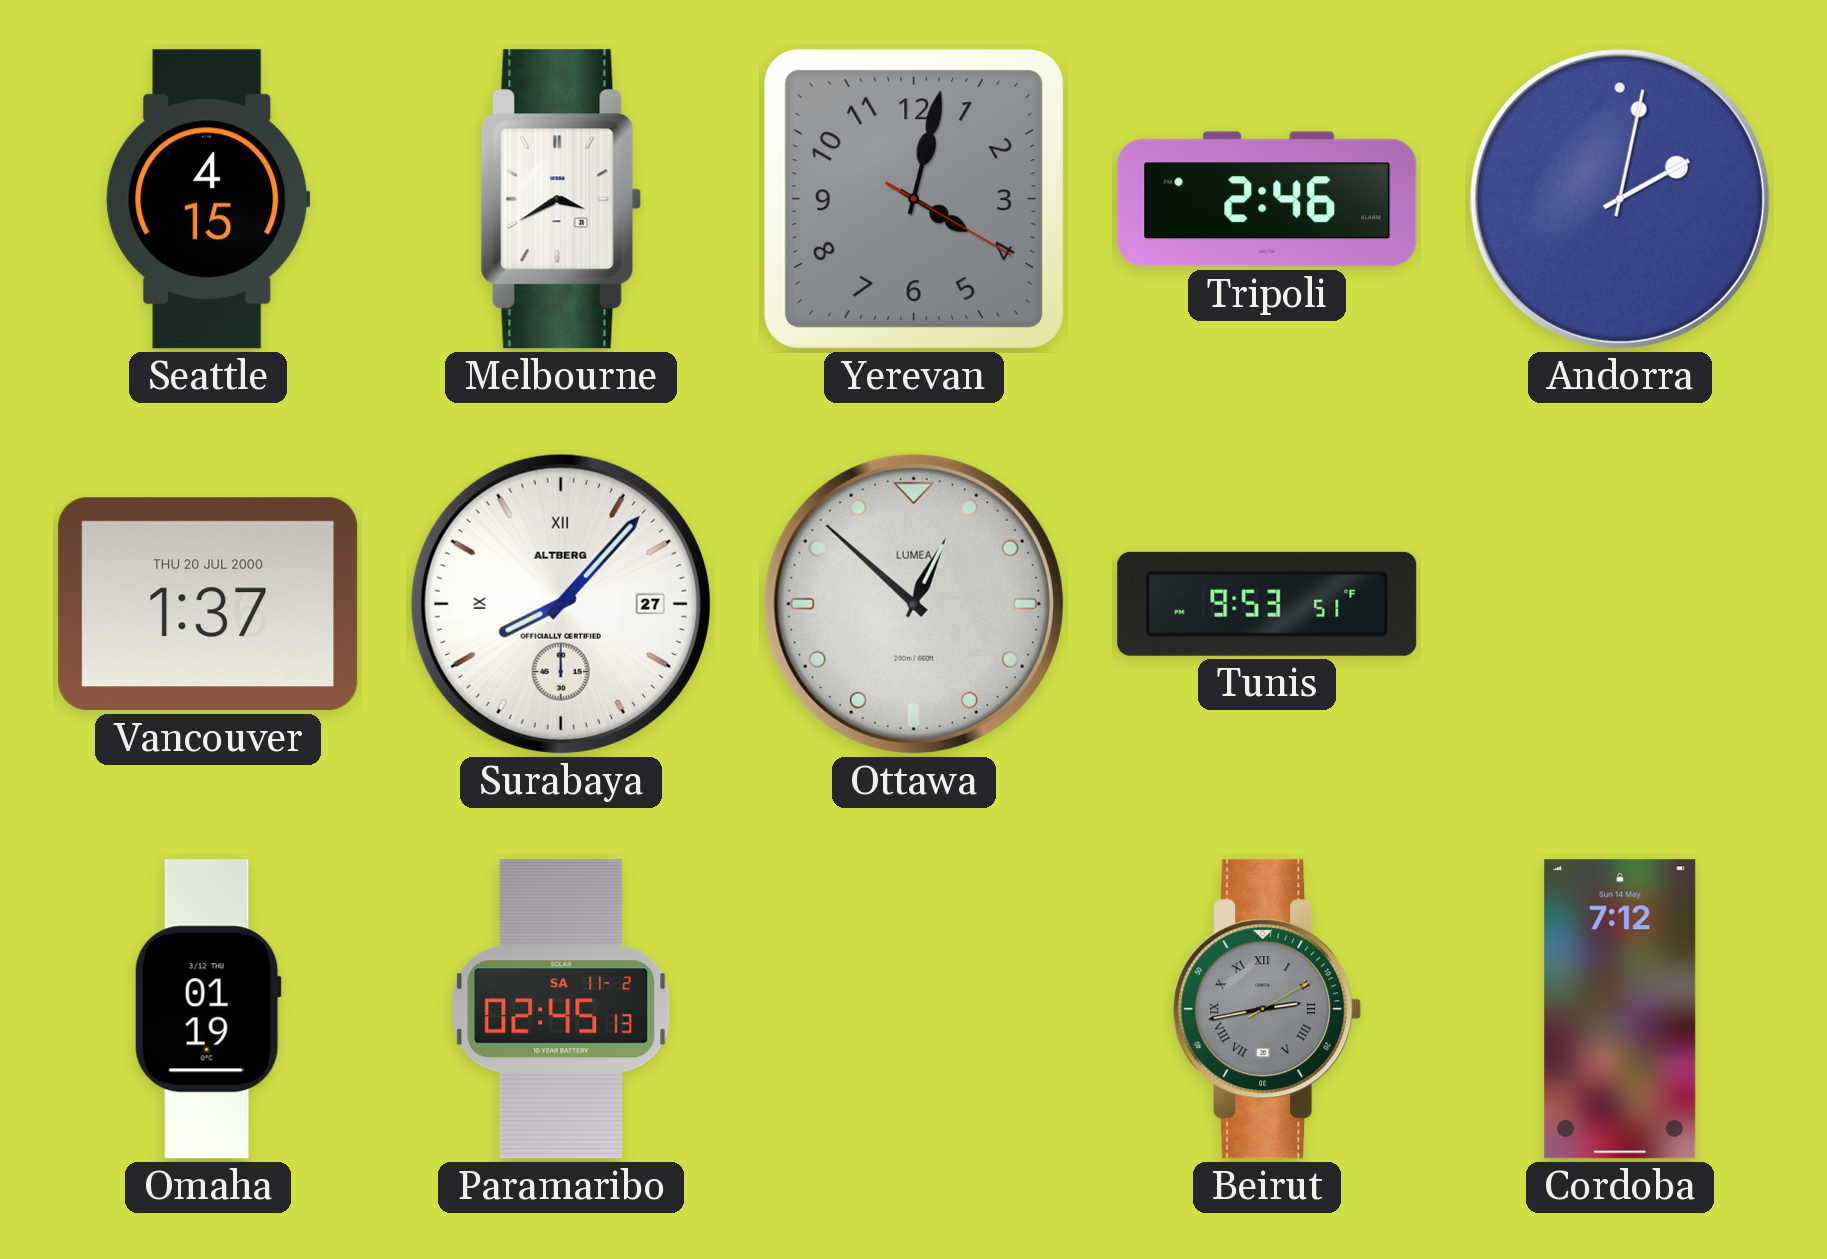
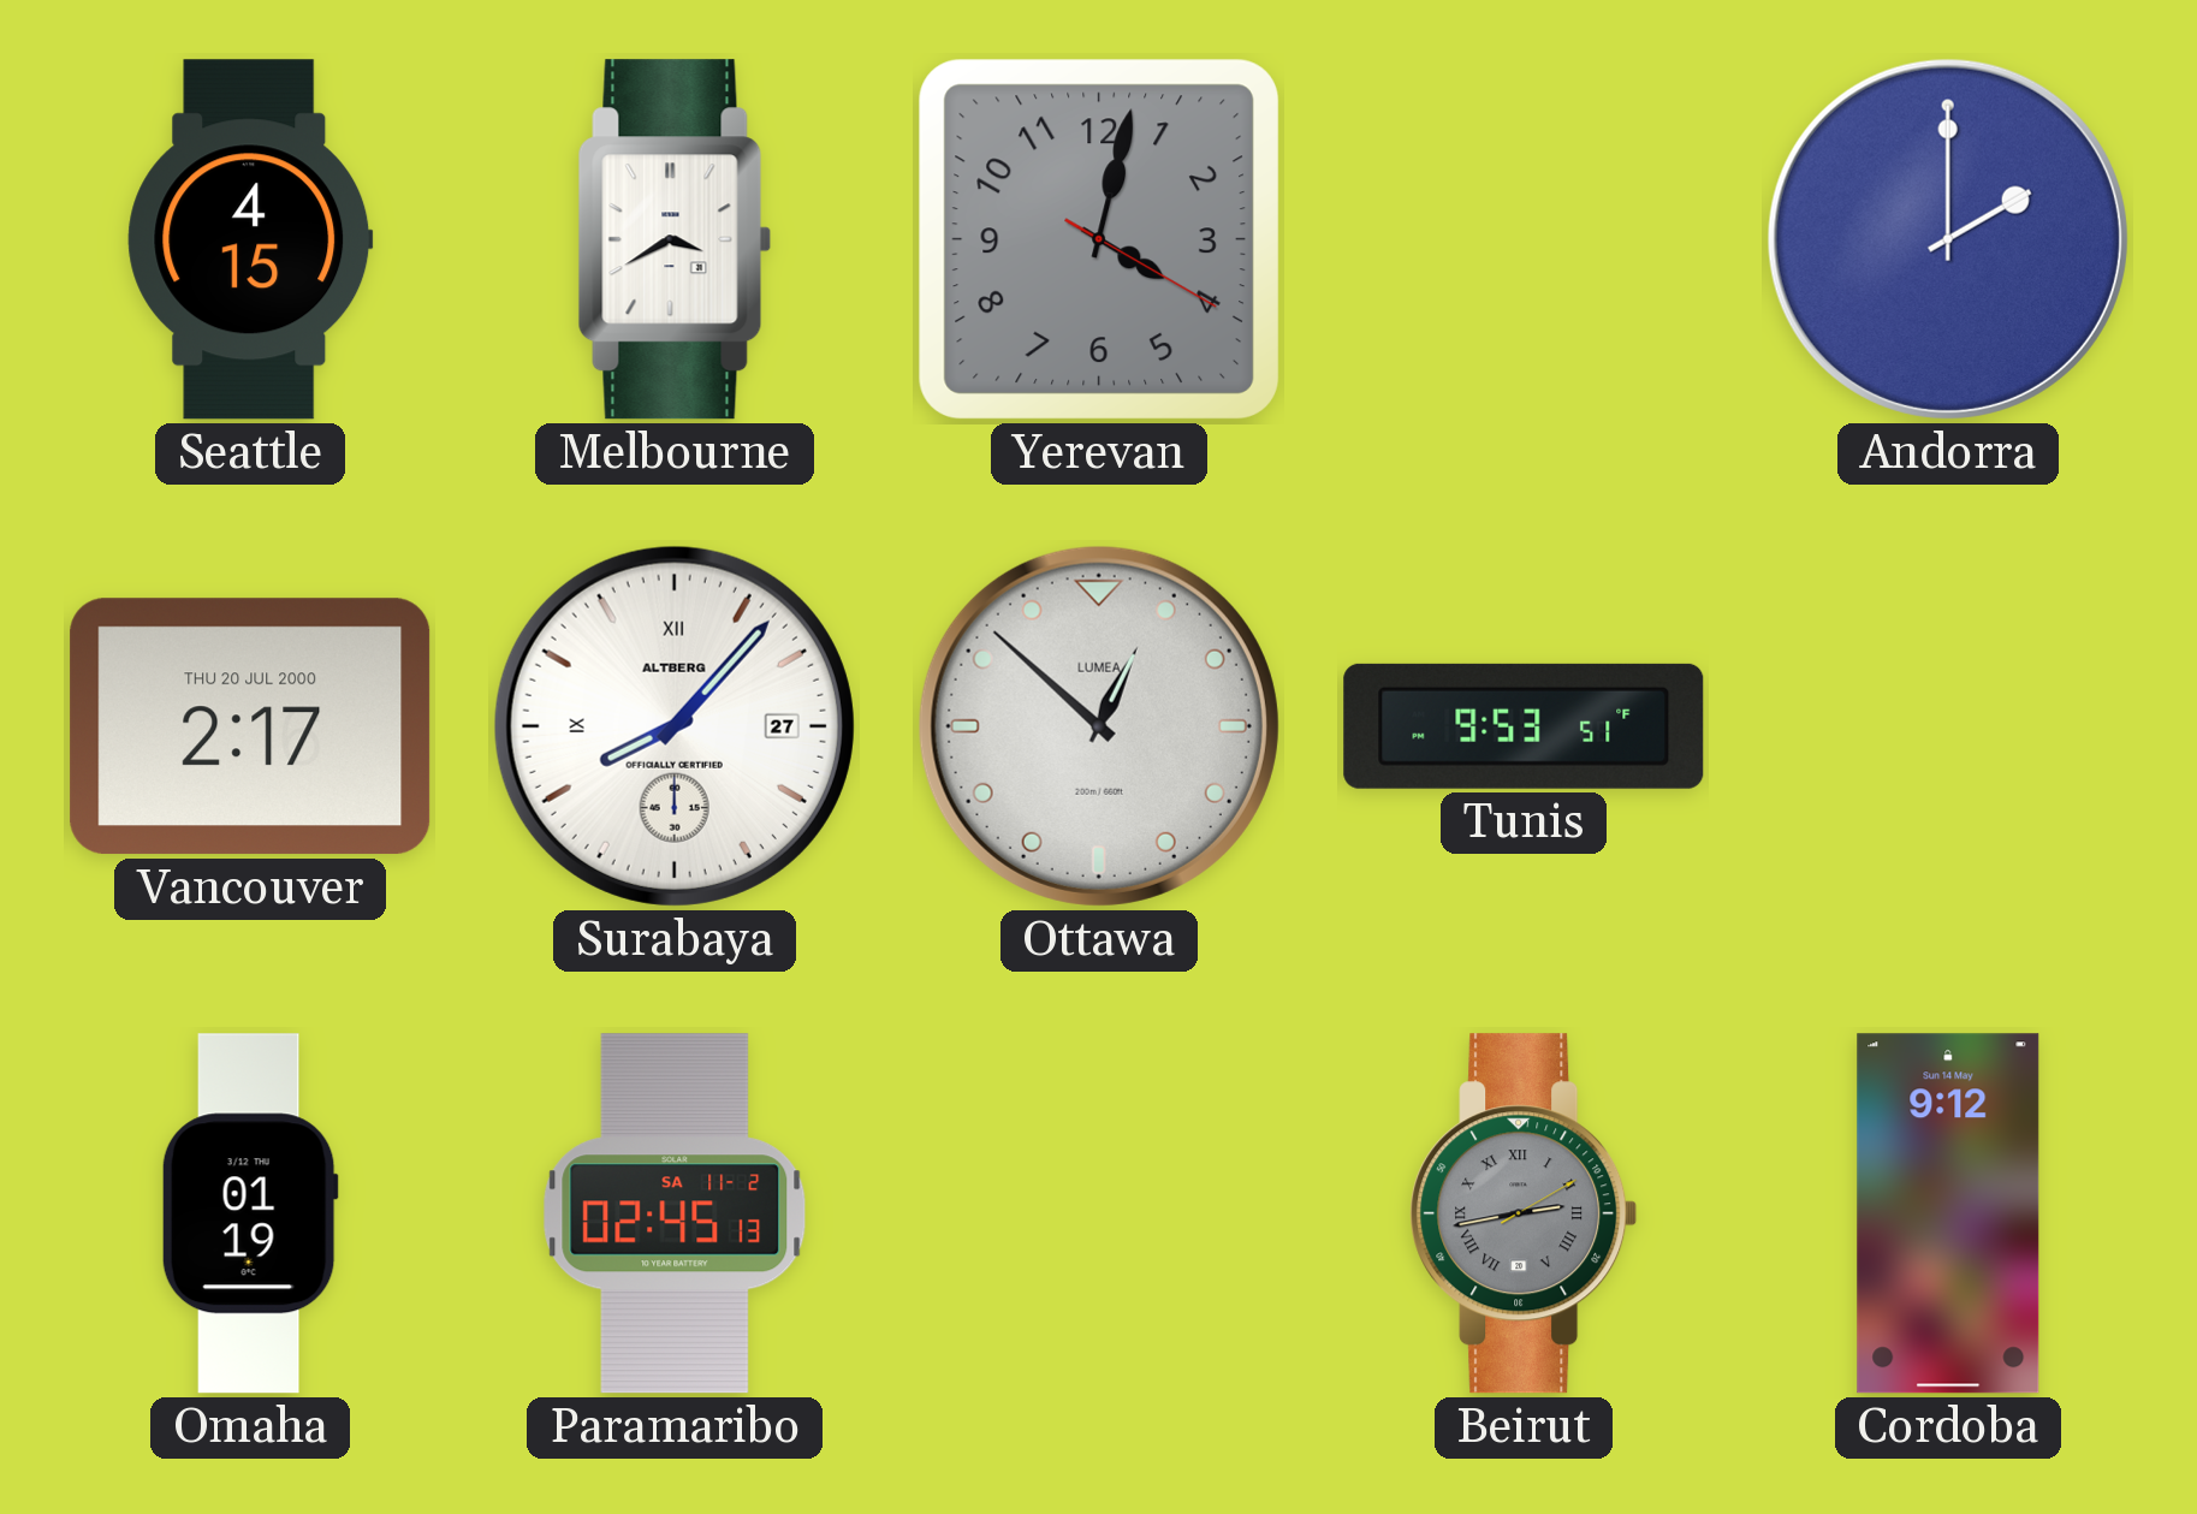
Tripoli: 2:46 -> none (1267, 199)
Andorra: 2:02 -> 2:00 (1948, 239)
Vancouver: 1:37 -> 2:17 (250, 726)
Cordoba: 7:12 -> 9:12 (1948, 1213)
